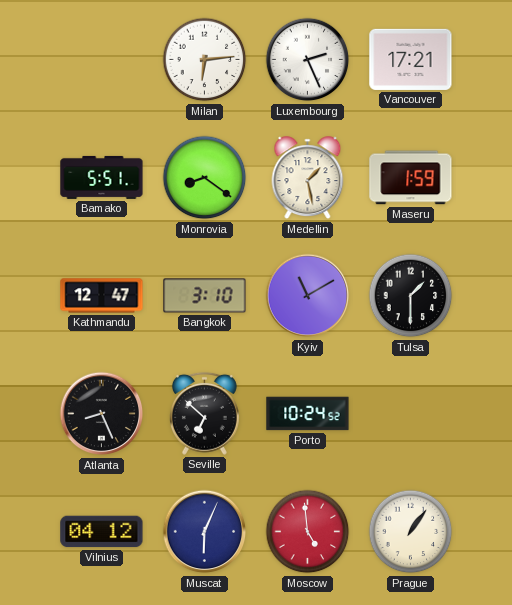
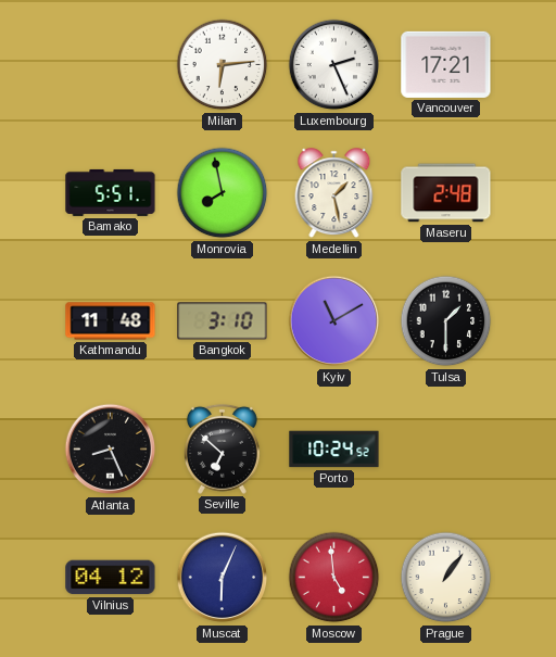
Monrovia: 8:21 -> 7:58 (223, 193)
Maseru: 1:59 -> 2:48 (446, 193)
Kathmandu: 12:47 -> 11:48 (111, 321)
